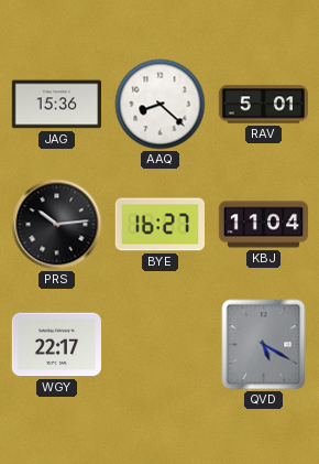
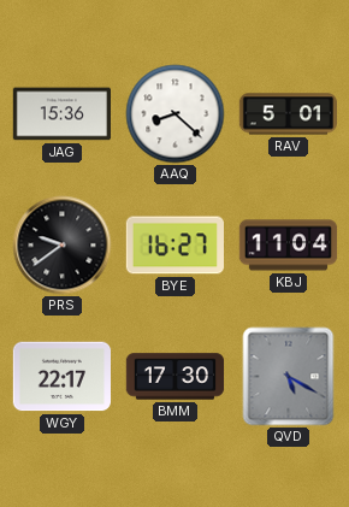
PRS: 10:14 -> 9:39 (63, 246)
BMM: none -> 17:30 (176, 377)
